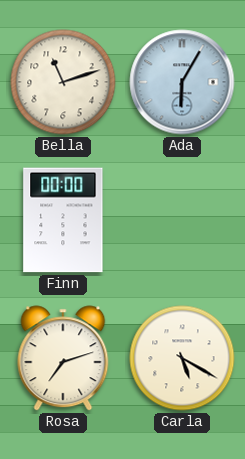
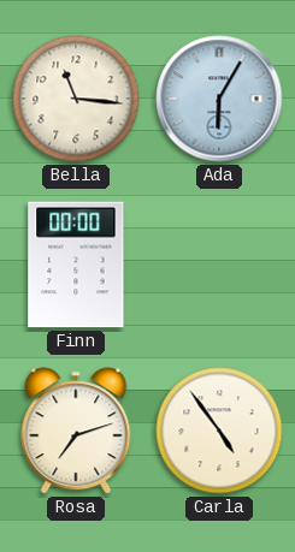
Bella: 11:12 -> 11:16 (76, 99)
Carla: 5:20 -> 4:54 (219, 431)
